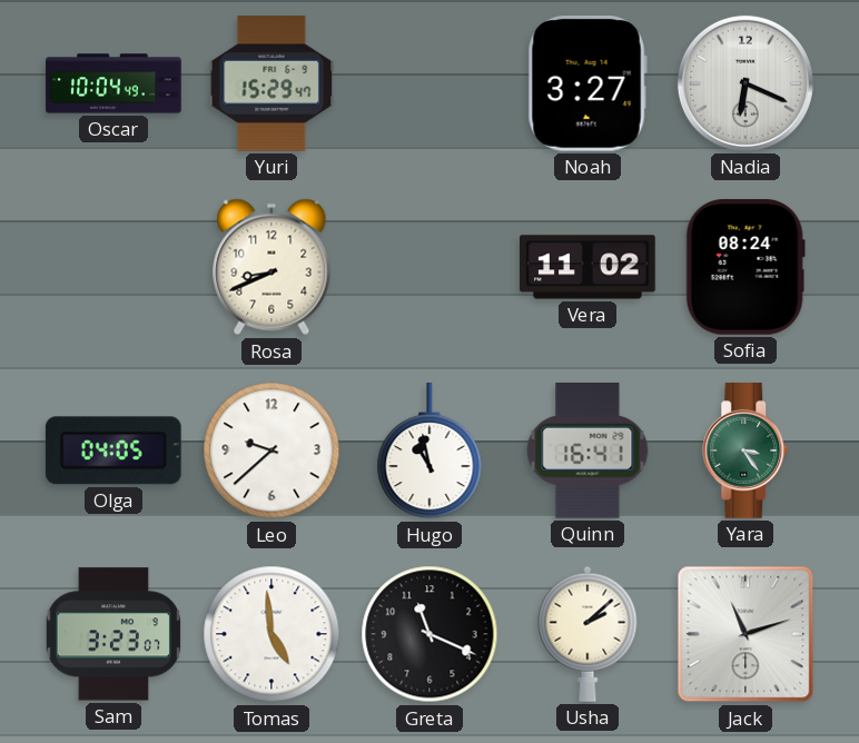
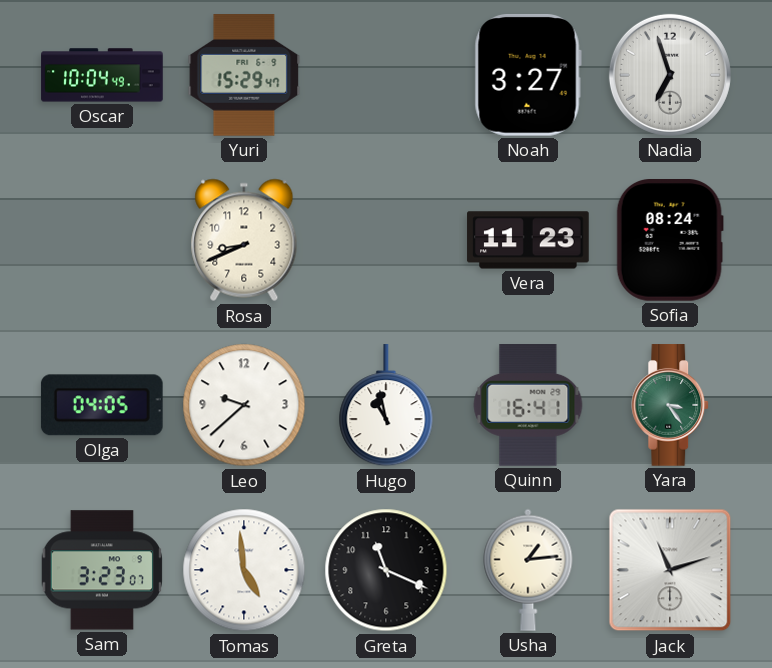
Nadia: 6:19 -> 6:57 (670, 75)
Vera: 11:02 -> 11:23 (528, 240)
Usha: 2:08 -> 1:14 (528, 570)
